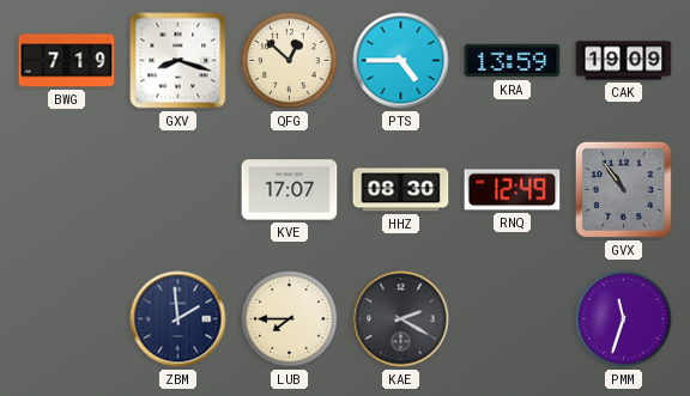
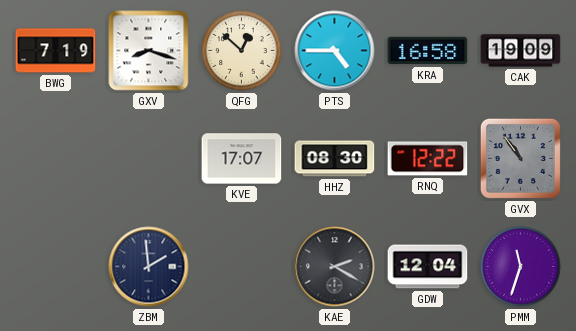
KRA: 13:59 -> 16:58 (428, 51)
RNQ: 12:49 -> 12:22 (428, 159)
LUB: 7:45 -> none (290, 319)
GDW: none -> 12:04 (428, 267)
